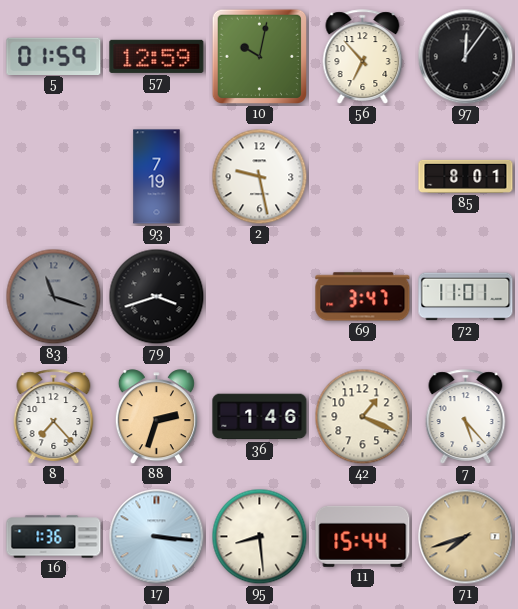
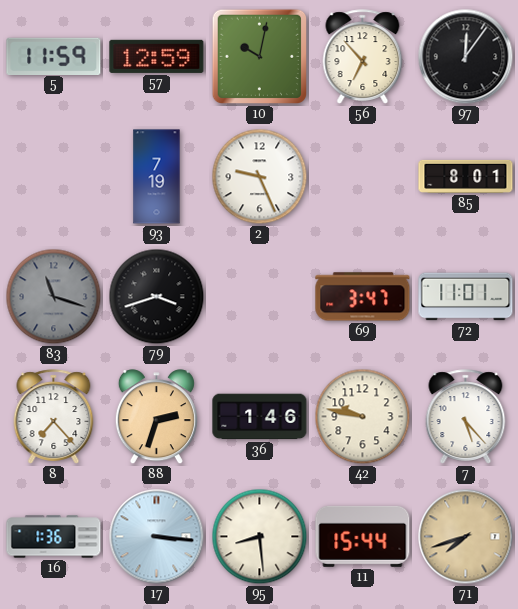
5: 01:59 -> 11:59 (54, 56)
2: 9:28 -> 9:26 (260, 177)
42: 1:19 -> 9:47 (363, 417)
